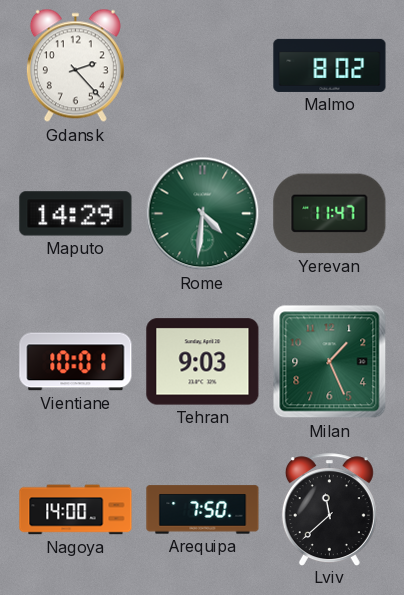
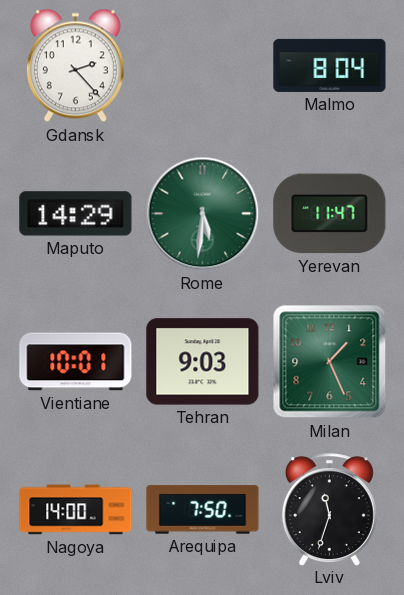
Malmo: 8:02 -> 8:04 (330, 65)
Rome: 4:31 -> 5:31 (203, 214)
Lviv: 11:38 -> 11:33 (329, 509)
